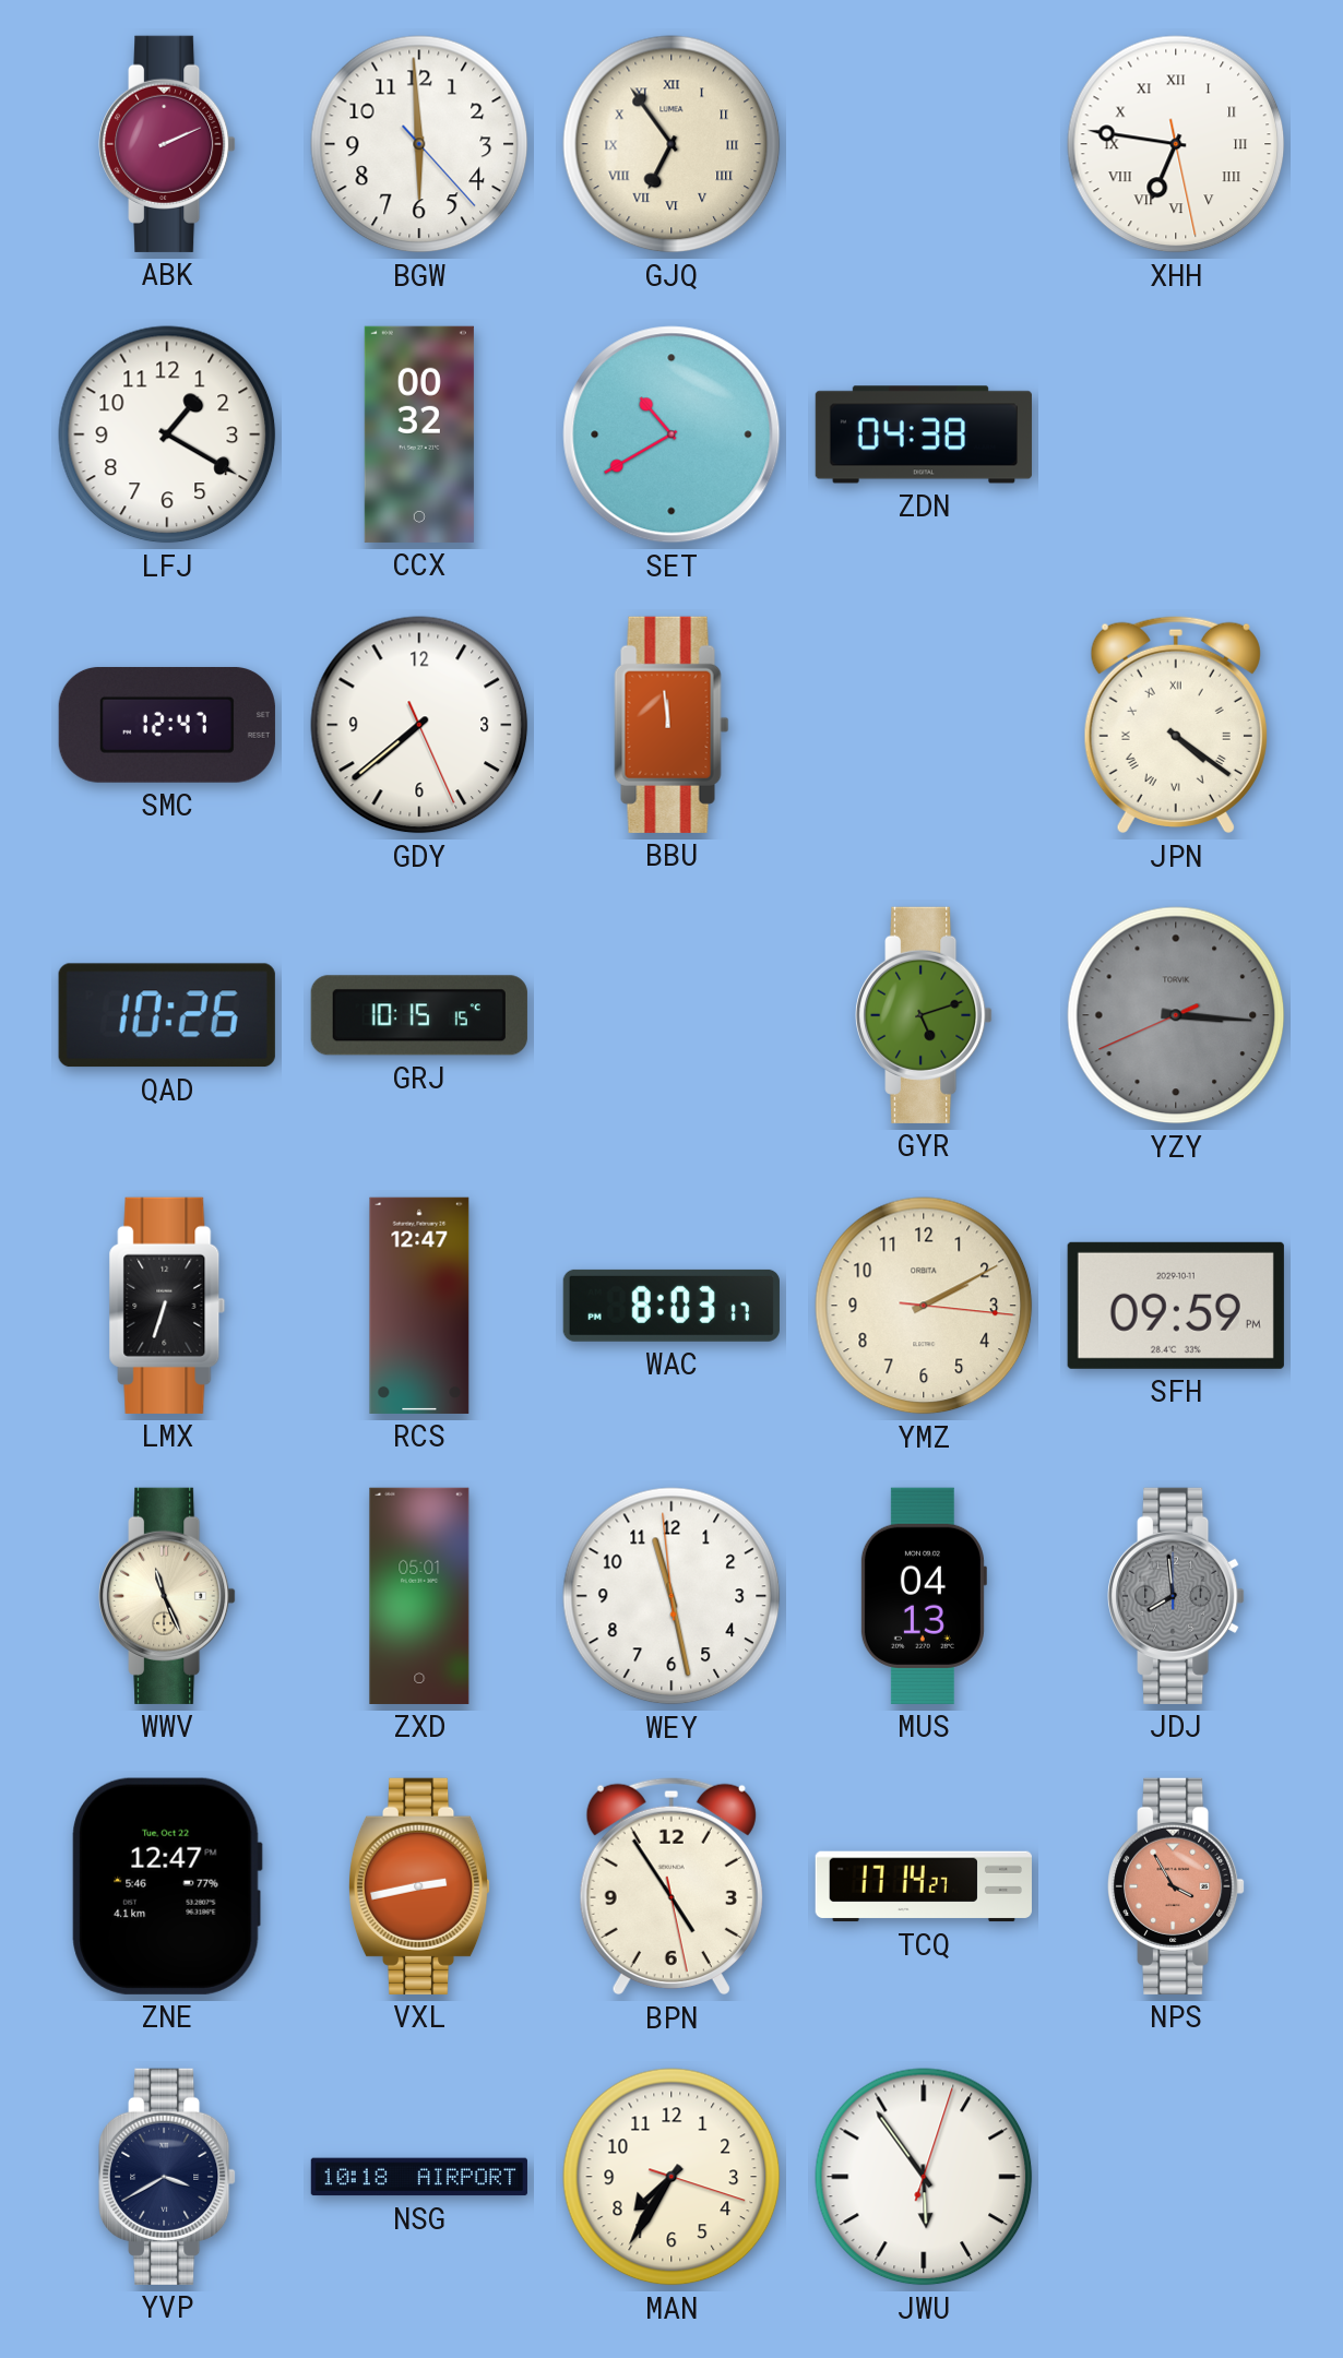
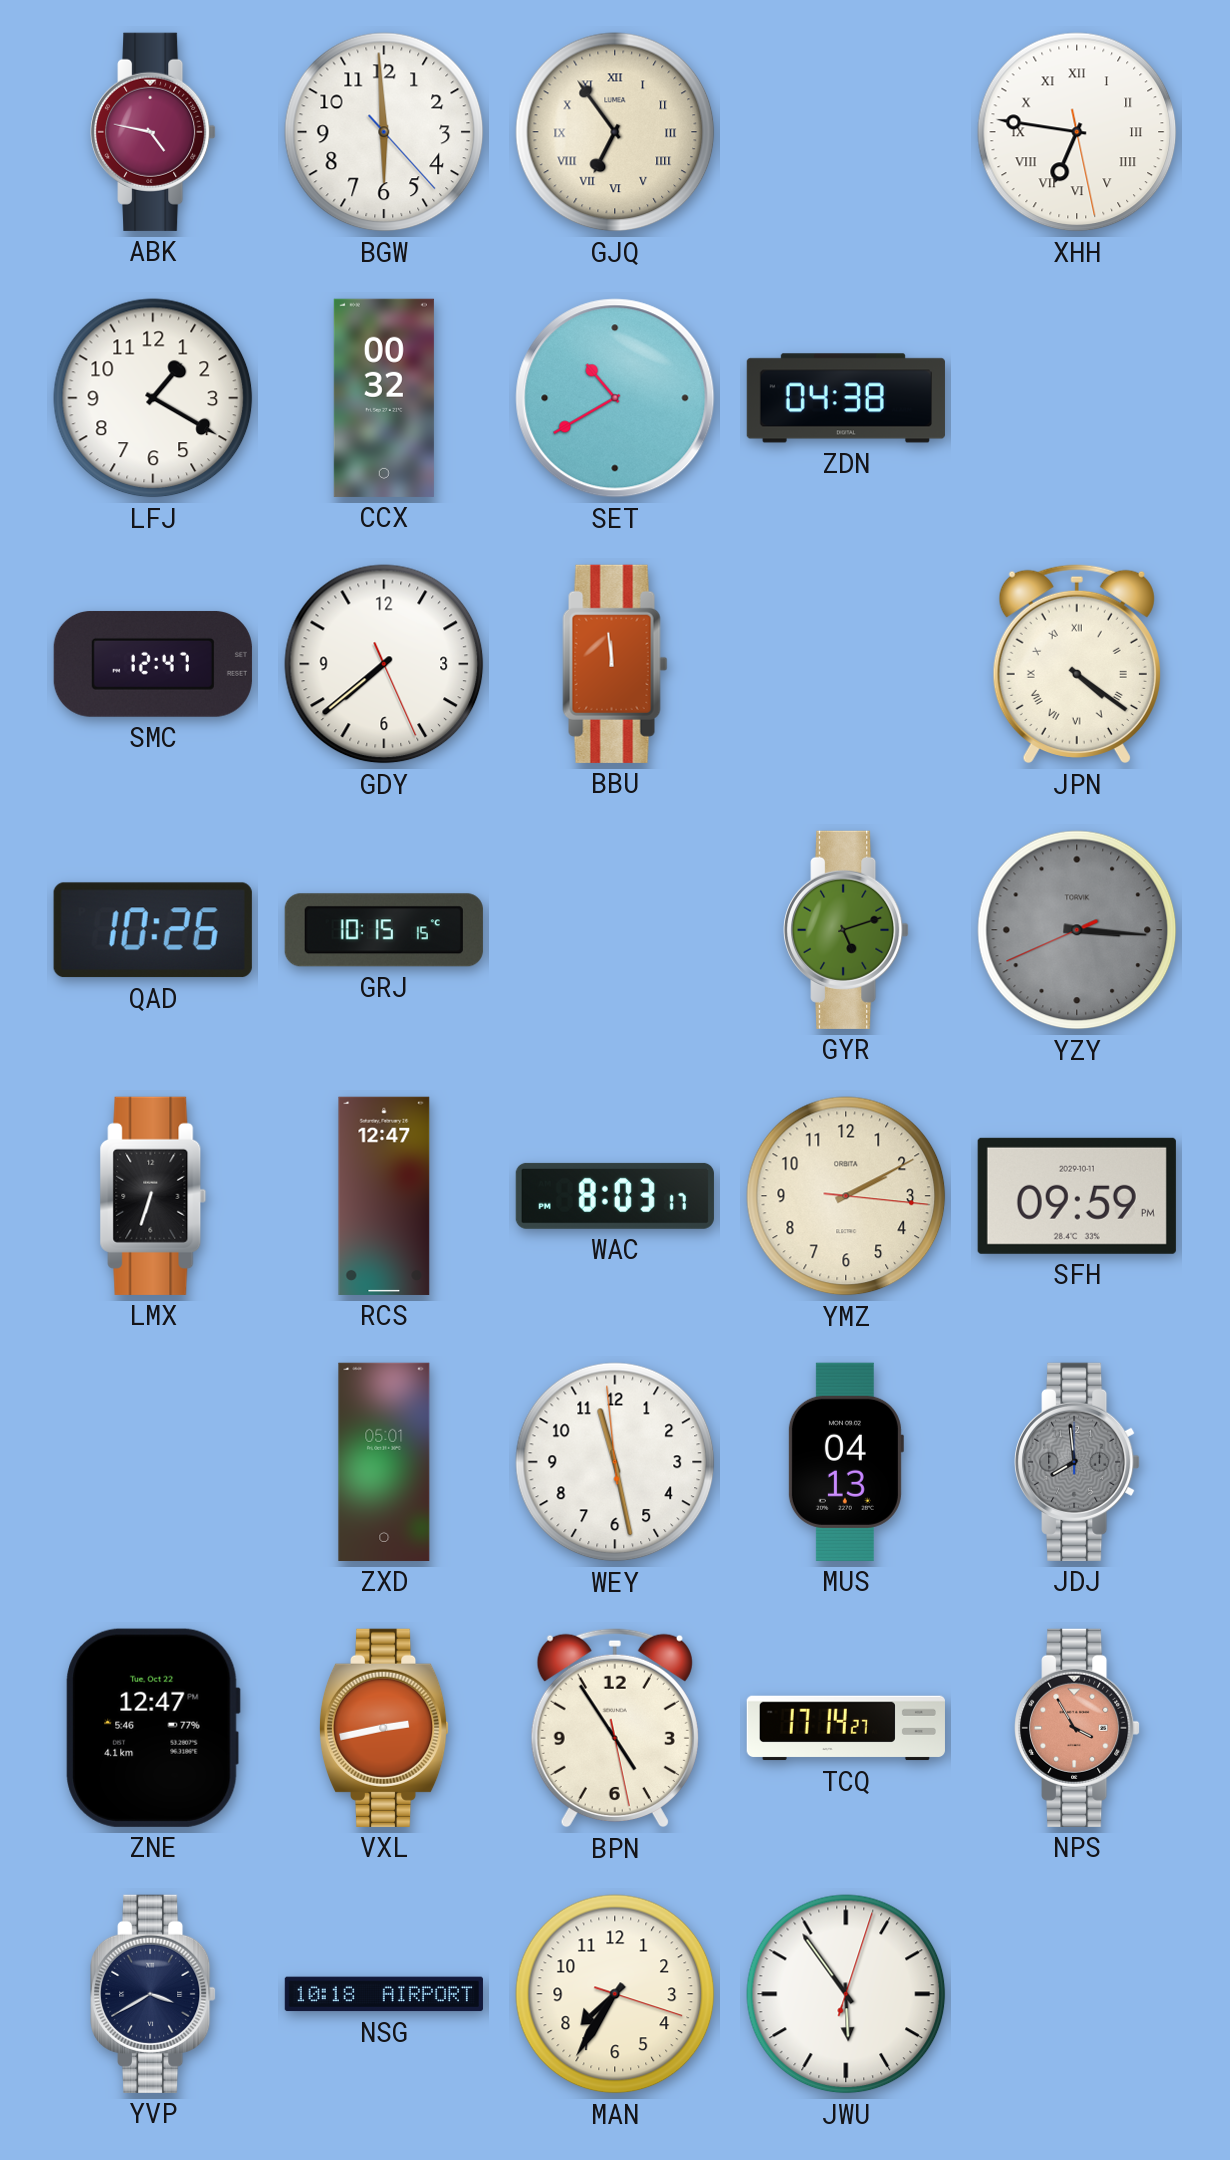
ABK: 2:11 -> 4:47 (153, 132)
WWV: 11:26 -> none (167, 1596)
